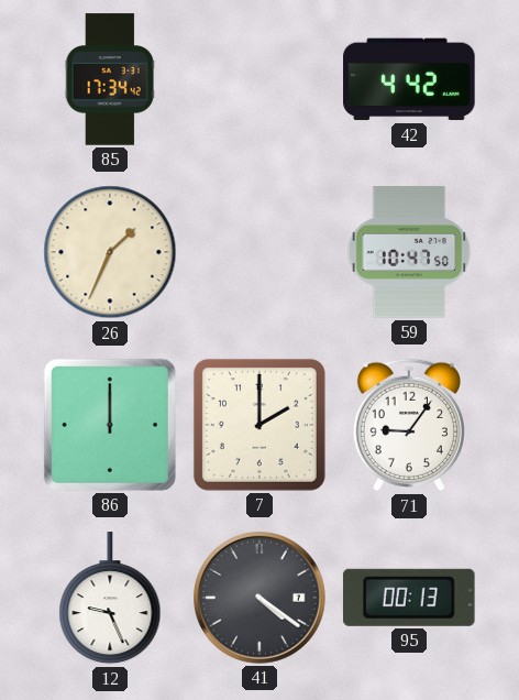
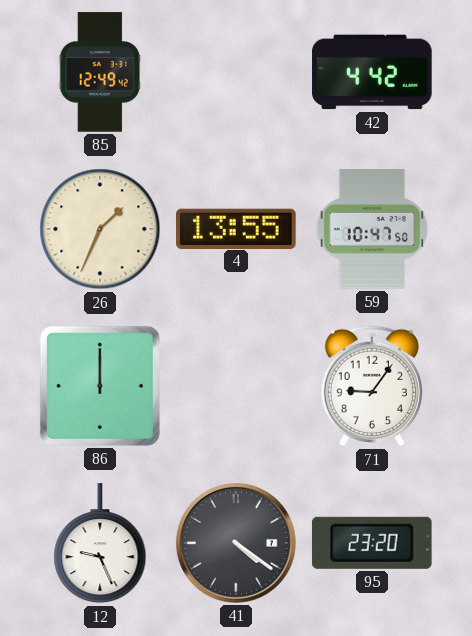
85: 17:34 -> 12:49 (99, 72)
4: none -> 13:55 (236, 228)
7: 2:00 -> none (259, 425)
95: 00:13 -> 23:20 (372, 543)
